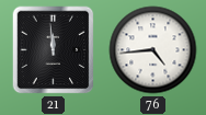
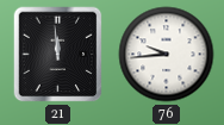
76: 4:44 -> 9:44 (167, 55)
